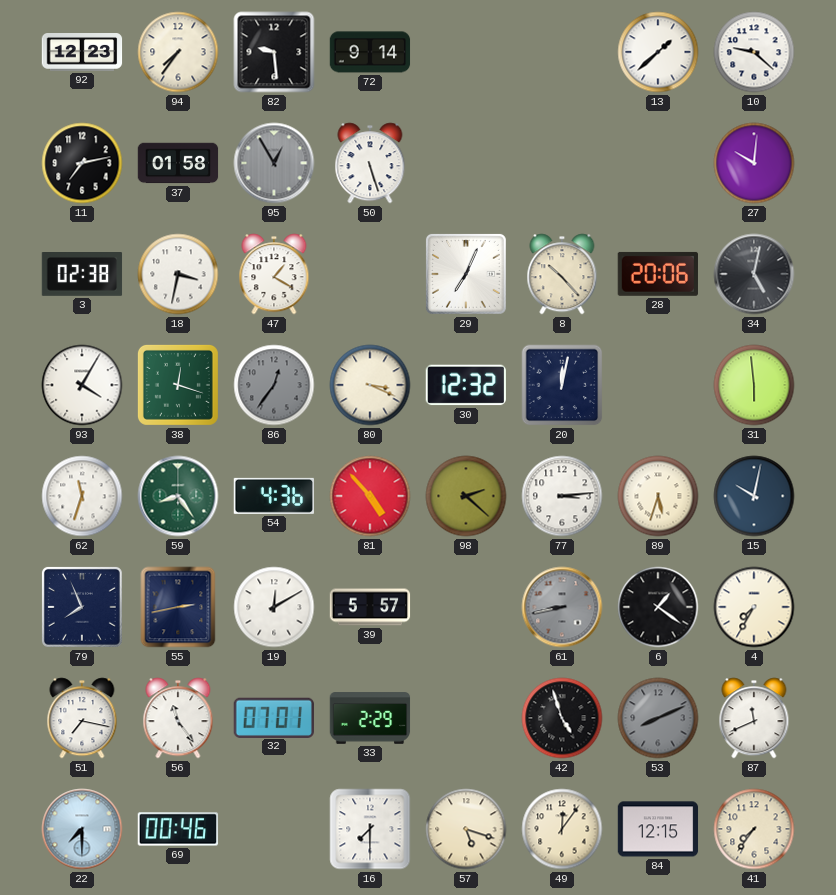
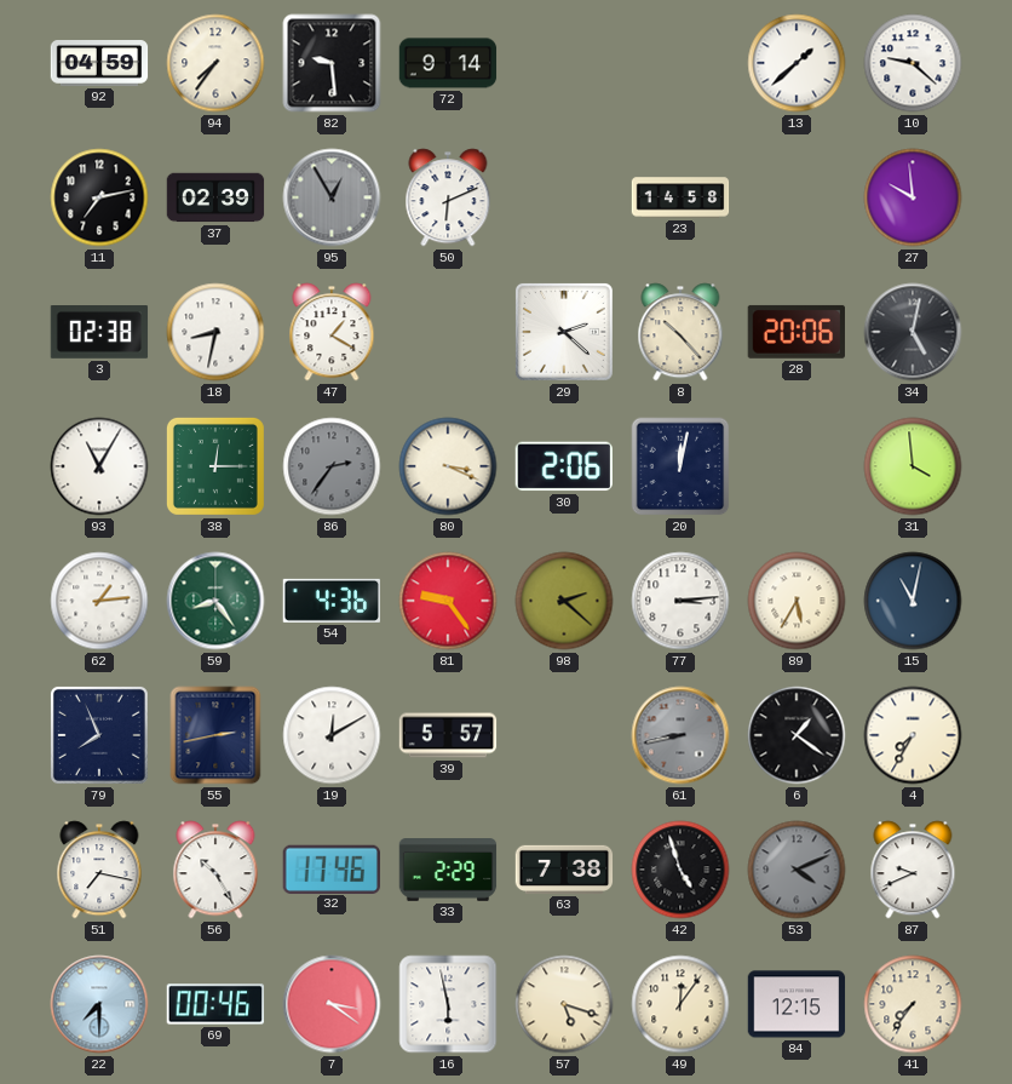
92: 12:23 -> 04:59 (99, 64)
37: 01:58 -> 02:39 (215, 197)
50: 5:27 -> 6:11 (448, 197)
23: none -> 14:58 (680, 197)
27: 10:01 -> 9:59 (913, 197)
18: 3:32 -> 8:32 (215, 332)
29: 7:04 -> 2:22 (564, 332)
93: 4:05 -> 11:05 (99, 466)
38: 12:18 -> 12:15 (215, 466)
86: 12:36 -> 2:36 (332, 466)
30: 12:32 -> 2:06 (563, 466)
31: 5:59 -> 3:59 (913, 466)
62: 11:33 -> 1:14 (99, 601)
81: 4:53 -> 9:24 (448, 601)
89: 5:33 -> 5:35 (797, 601)
15: 10:02 -> 11:02 (913, 601)
56: 11:24 -> 10:25 (215, 870)
32: 07:01 -> 17:46 (332, 868)
63: none -> 7:38 (564, 870)
53: 8:11 -> 4:11 (797, 870)
87: 11:41 -> 9:41 (913, 870)
7: none -> 3:21 (332, 1004)
16: 7:30 -> 5:58 (448, 1004)
